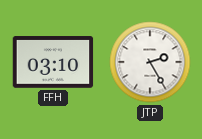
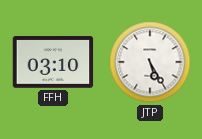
JTP: 2:25 -> 5:25 (150, 62)
